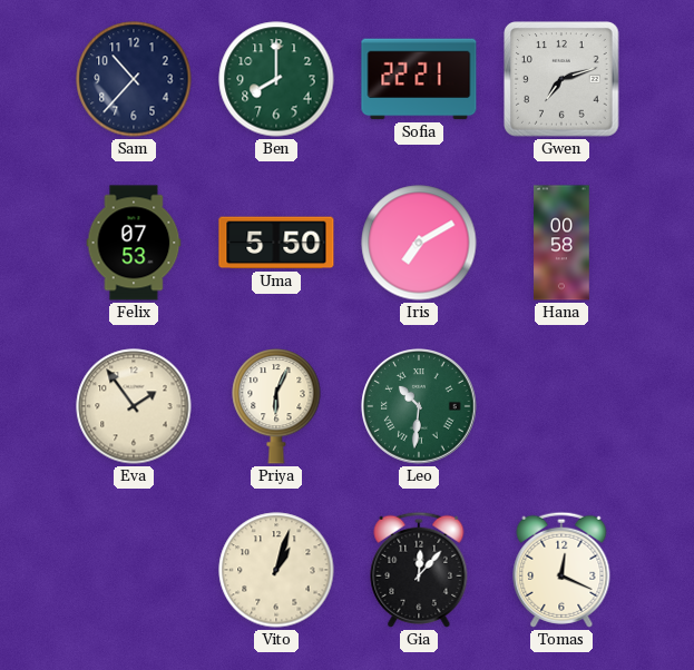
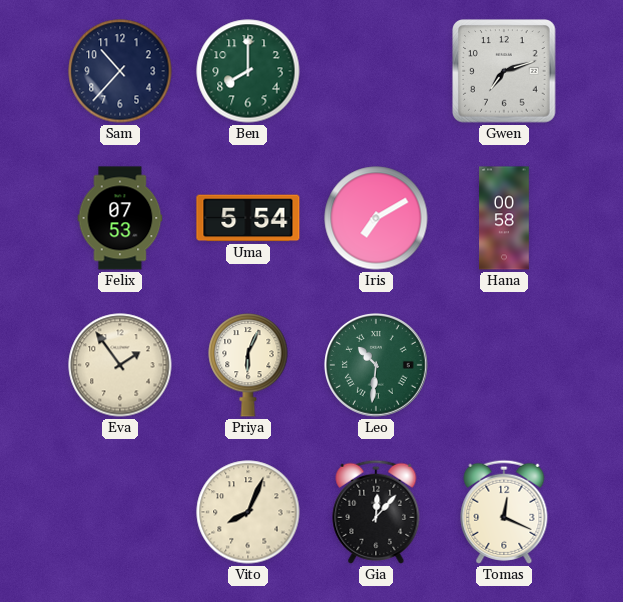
Sofia: 22:21 -> none (419, 79)
Uma: 5:50 -> 5:54 (248, 218)
Vito: 1:03 -> 8:04 (248, 512)
